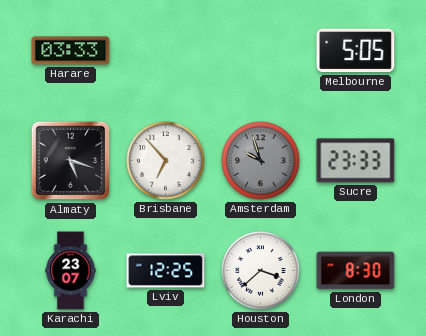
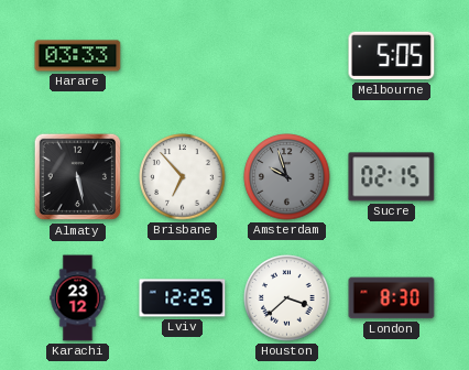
Almaty: 5:18 -> 5:28 (78, 177)
Sucre: 23:33 -> 02:15 (392, 177)
Karachi: 23:07 -> 23:12 (78, 298)
